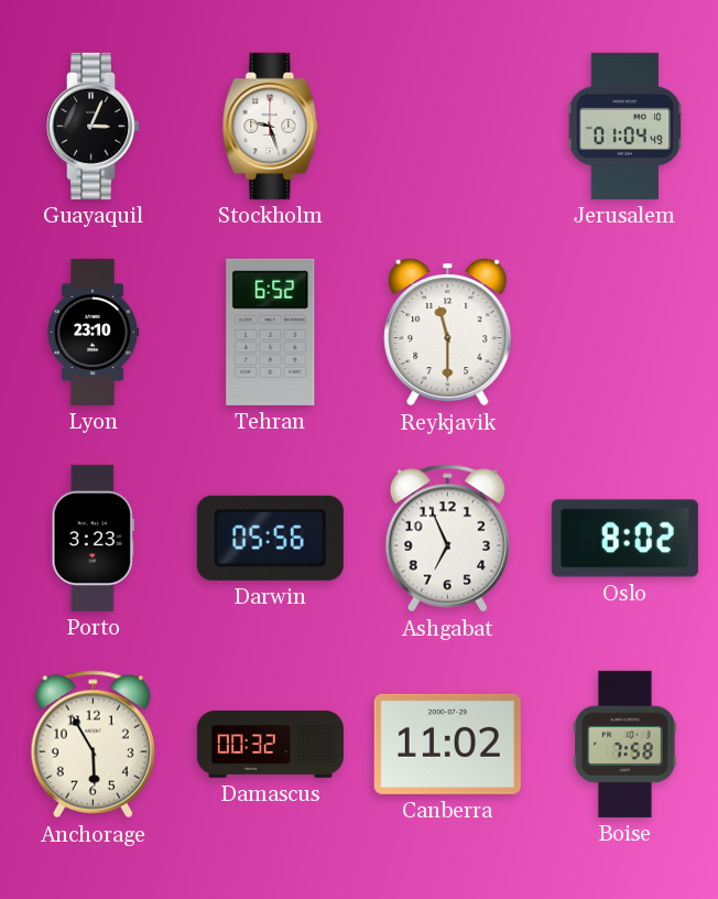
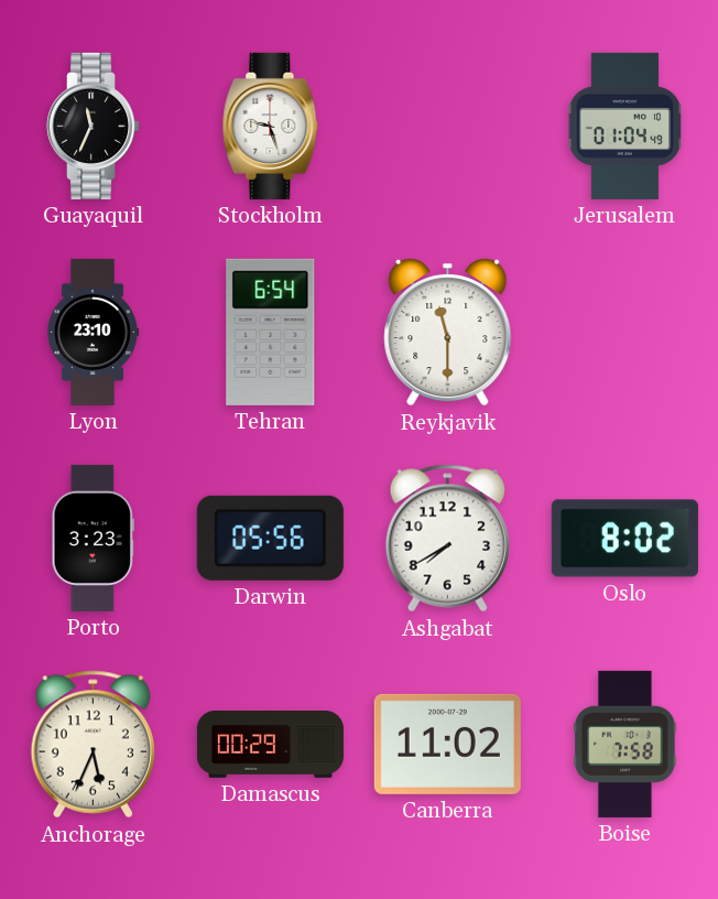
Guayaquil: 3:04 -> 11:34 (94, 126)
Tehran: 6:52 -> 6:54 (271, 332)
Ashgabat: 6:56 -> 7:40 (447, 539)
Anchorage: 5:55 -> 5:34 (93, 745)
Damascus: 00:32 -> 00:29 (270, 745)
